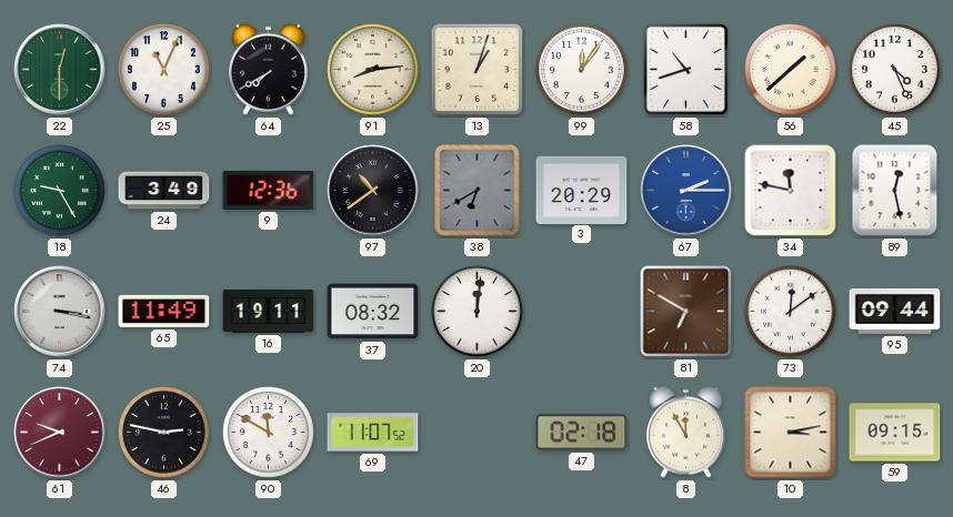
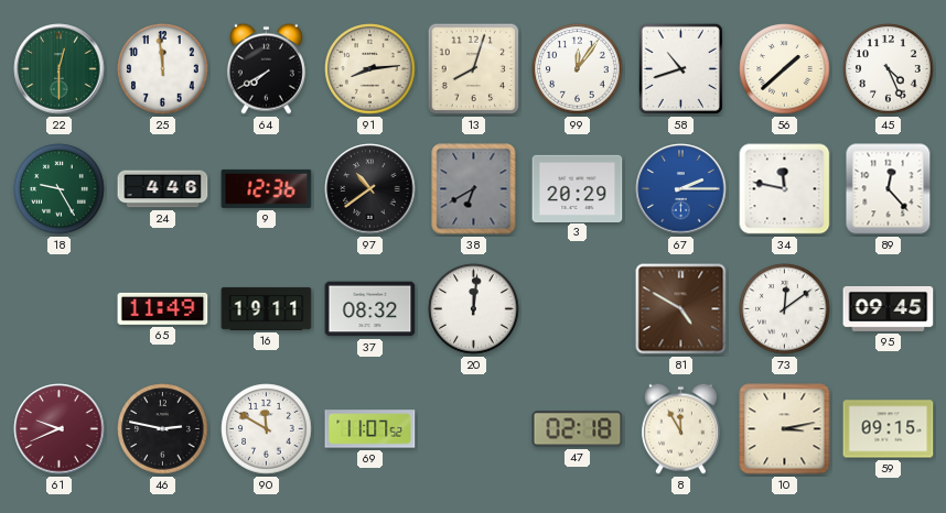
25: 11:04 -> 11:59 (163, 69)
13: 1:03 -> 8:03 (474, 69)
24: 3:49 -> 4:46 (163, 189)
89: 12:28 -> 12:23 (889, 189)
74: 3:17 -> none (60, 312)
81: 6:50 -> 4:50 (681, 309)
95: 09:44 -> 09:45 (889, 308)
